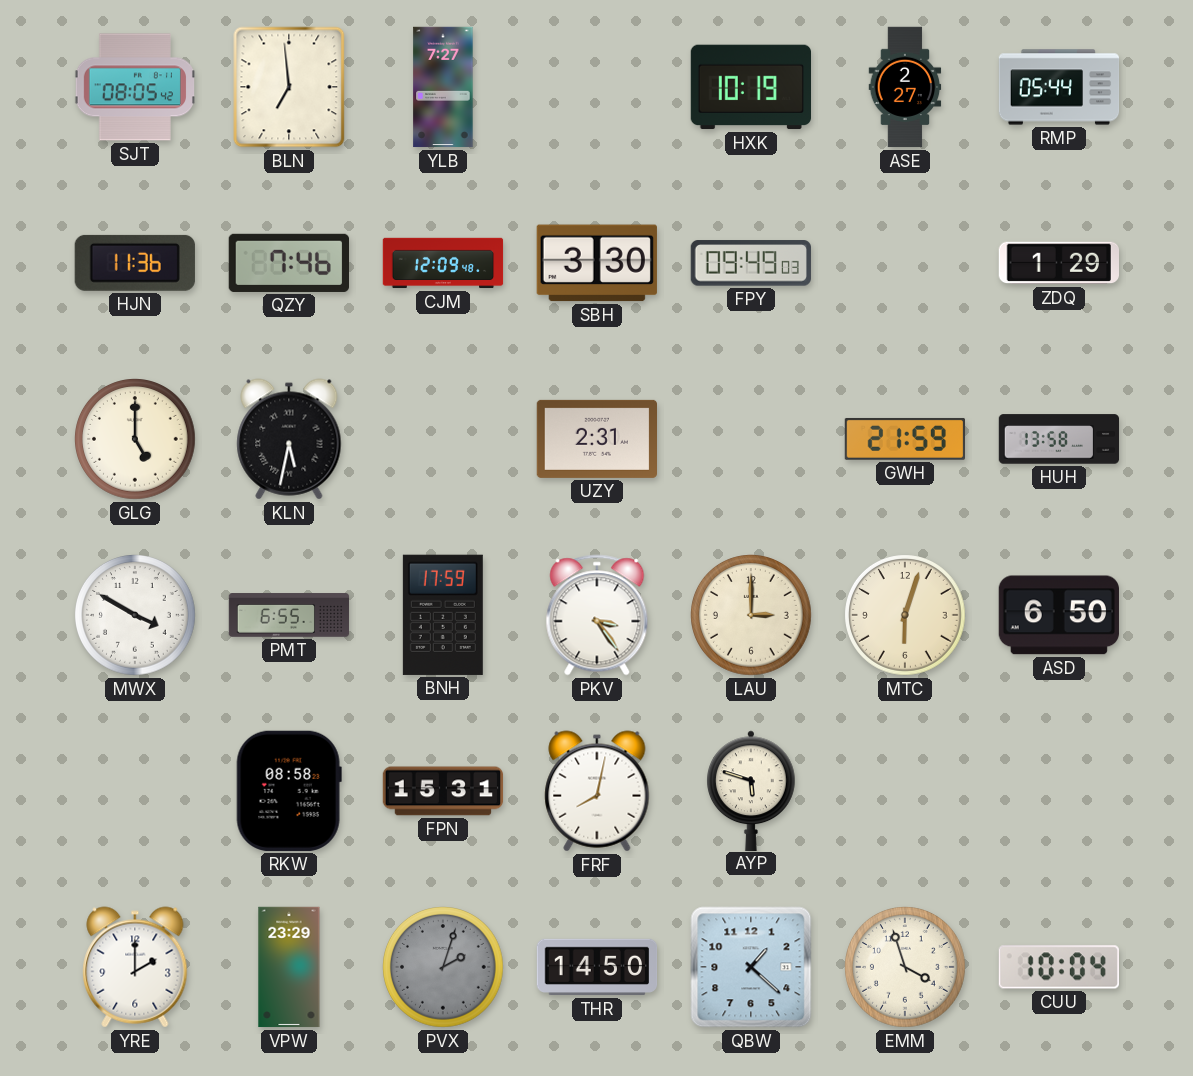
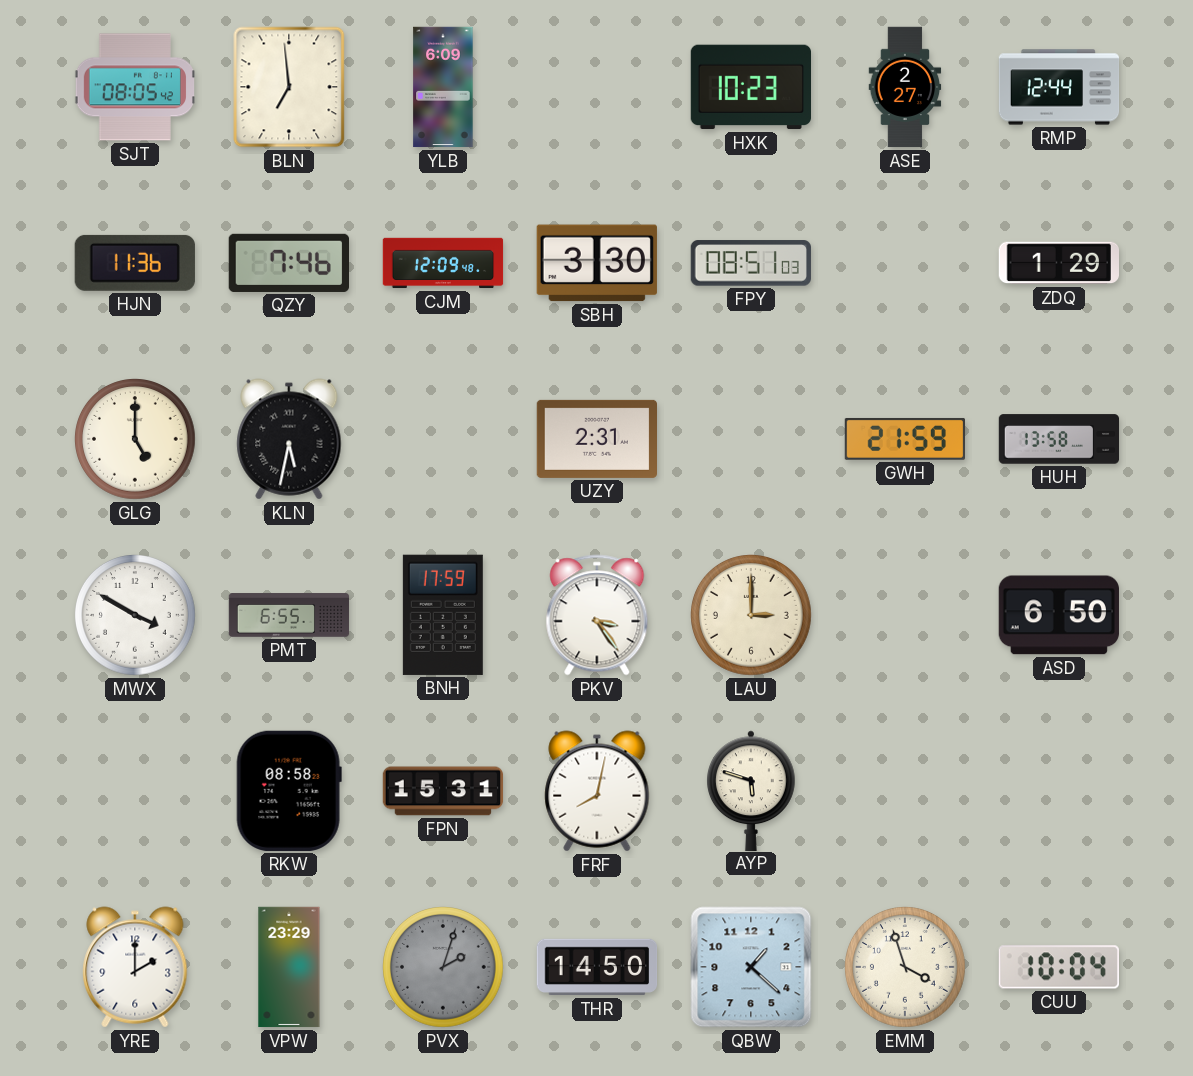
YLB: 7:27 -> 6:09 (443, 87)
HXK: 10:19 -> 10:23 (750, 87)
RMP: 05:44 -> 12:44 (1059, 87)
FPY: 09:49 -> 08:51 (751, 263)
MTC: 6:03 -> none (906, 616)
